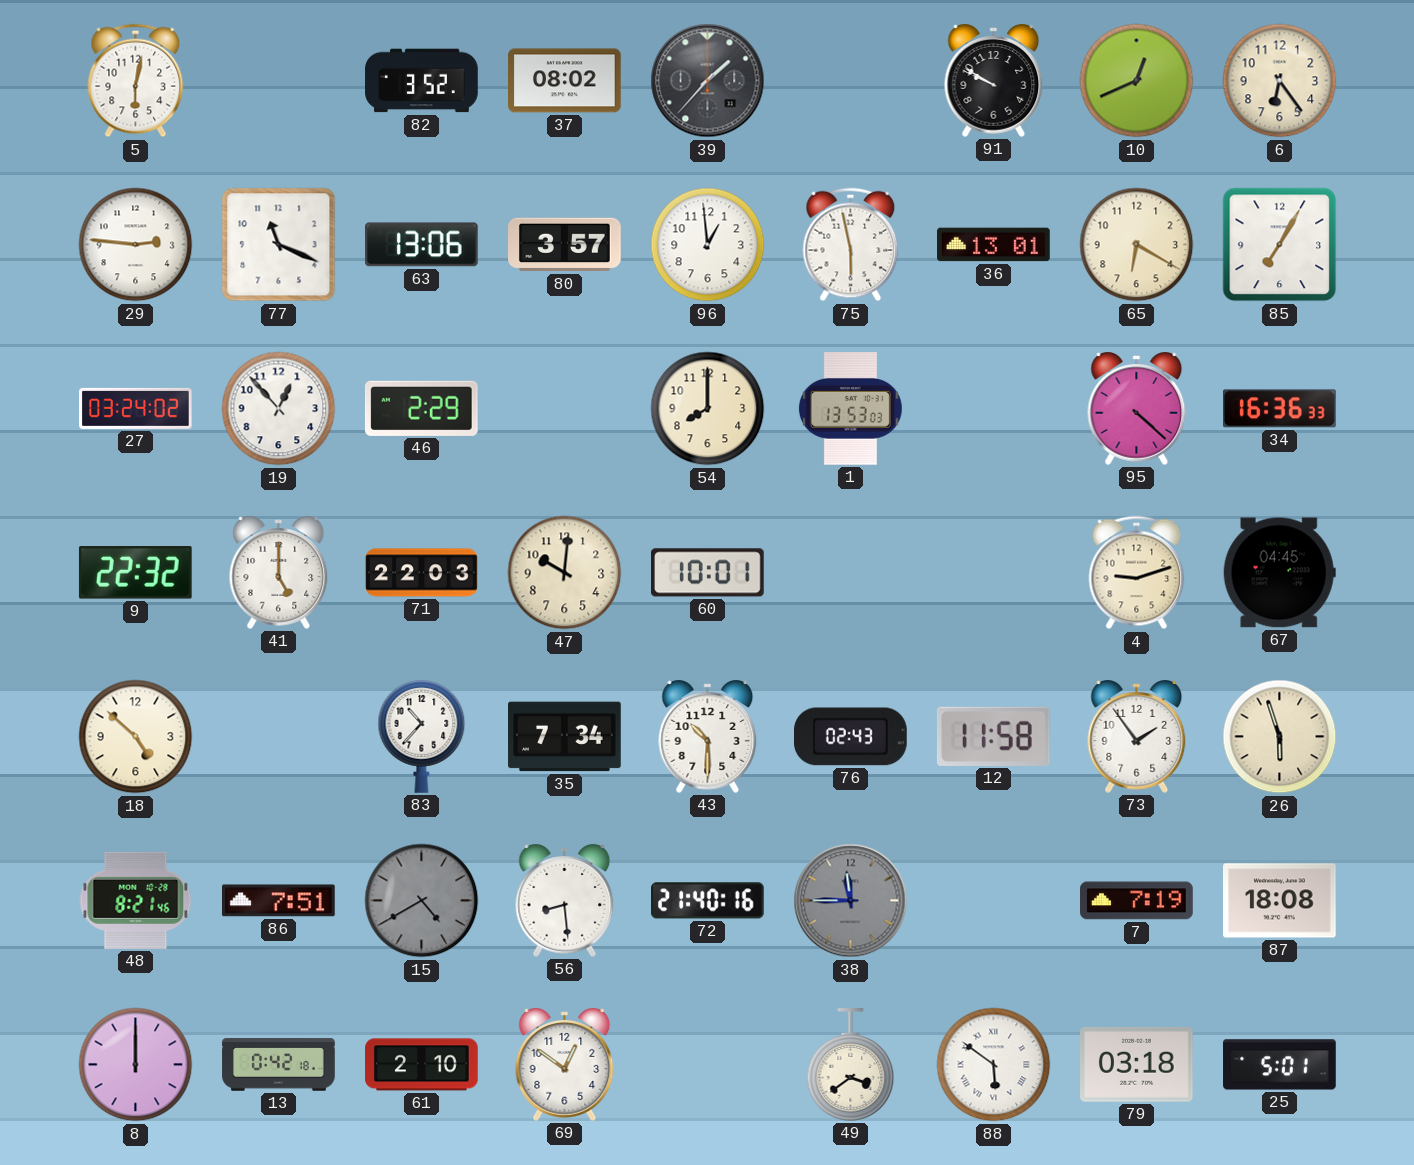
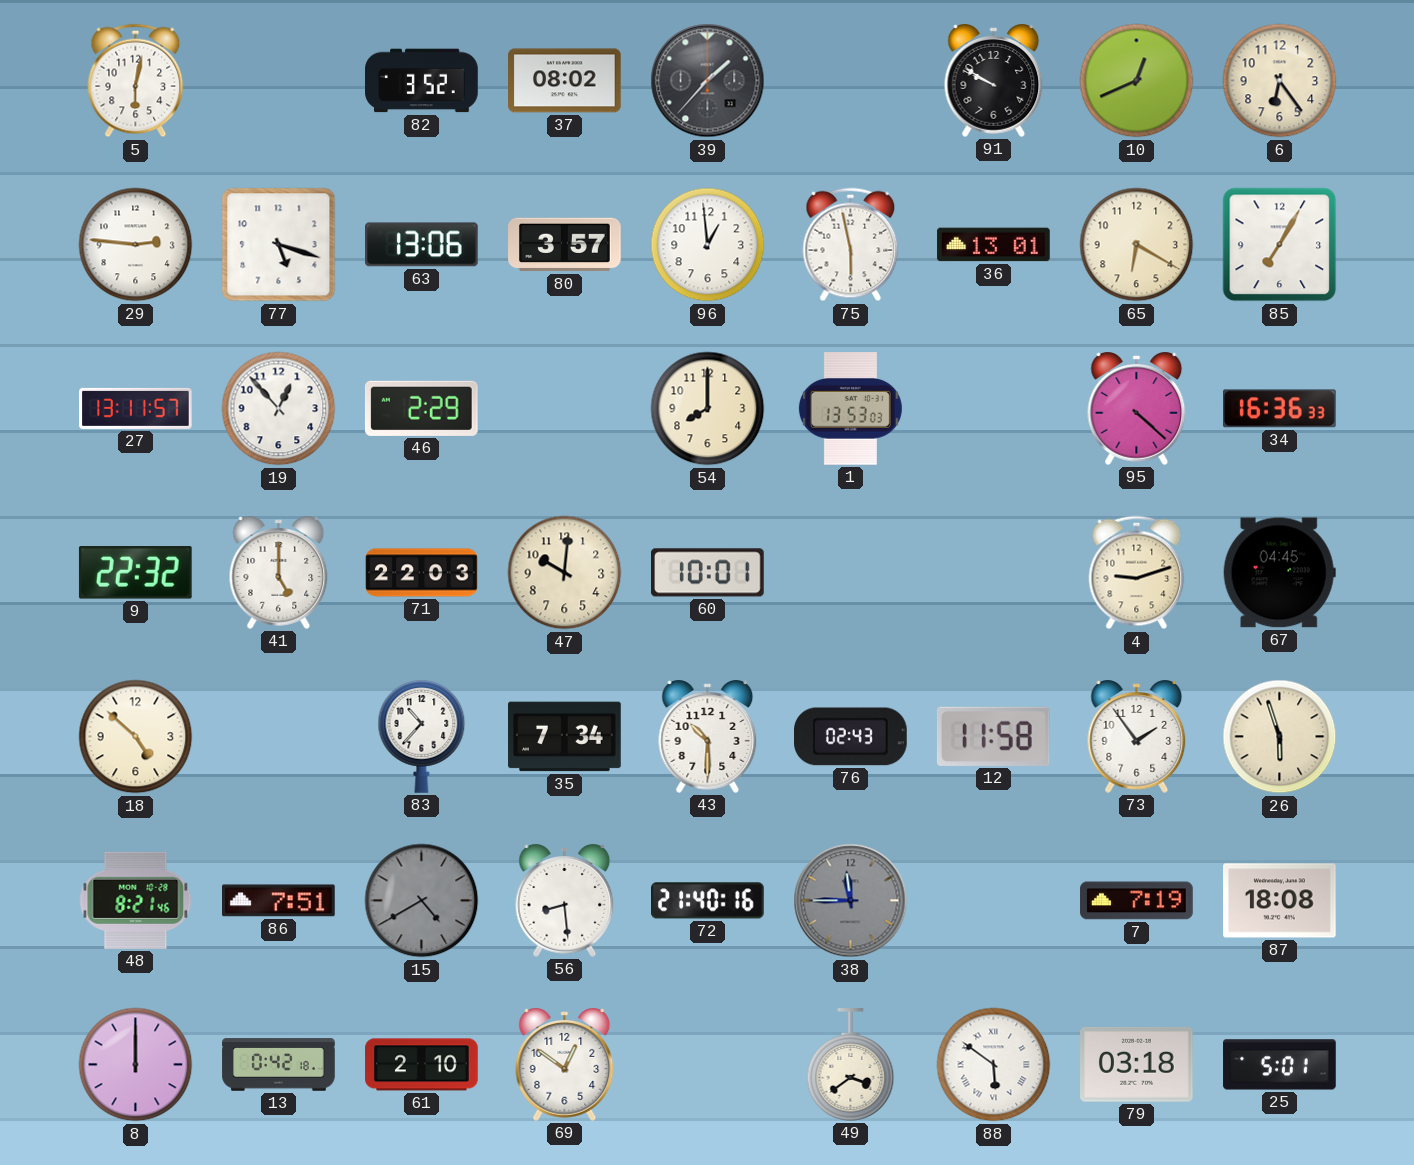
77: 11:19 -> 5:18 (279, 245)
27: 03:24 -> 13:11 (136, 408)
